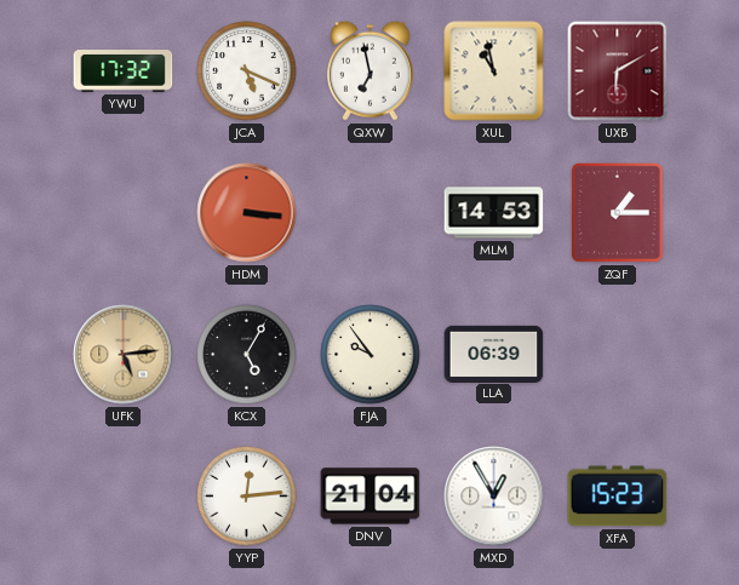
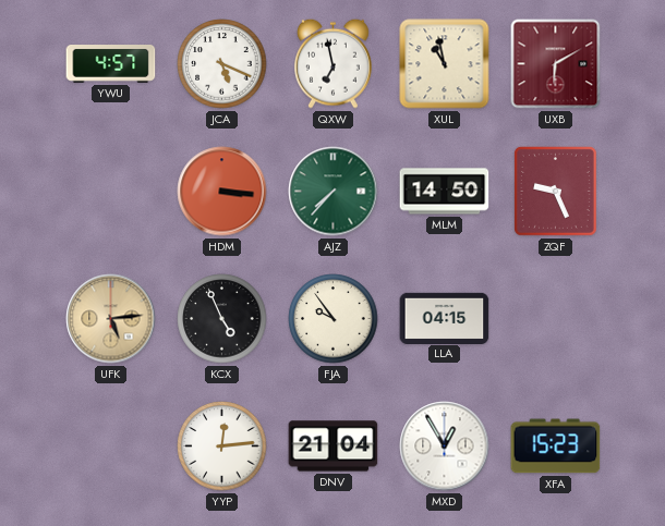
YWU: 17:32 -> 4:57 (111, 64)
AJZ: none -> 7:37 (334, 192)
MLM: 14:53 -> 14:50 (445, 192)
ZQF: 1:15 -> 9:26 (555, 192)
KCX: 5:05 -> 4:56 (222, 319)
LLA: 06:39 -> 04:15 (445, 318)
